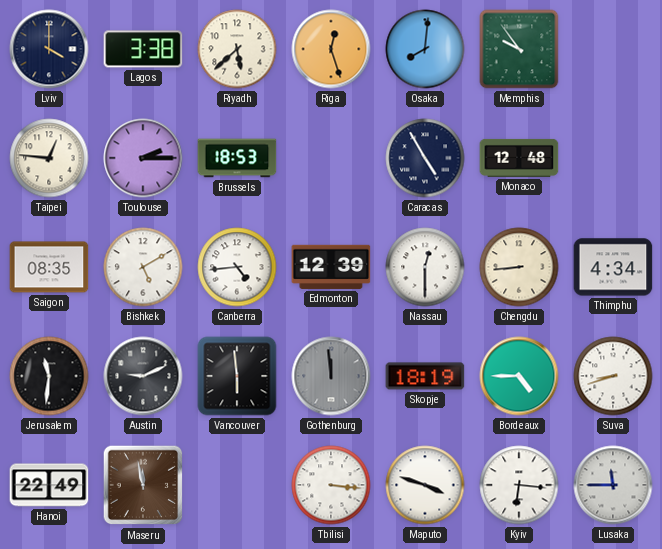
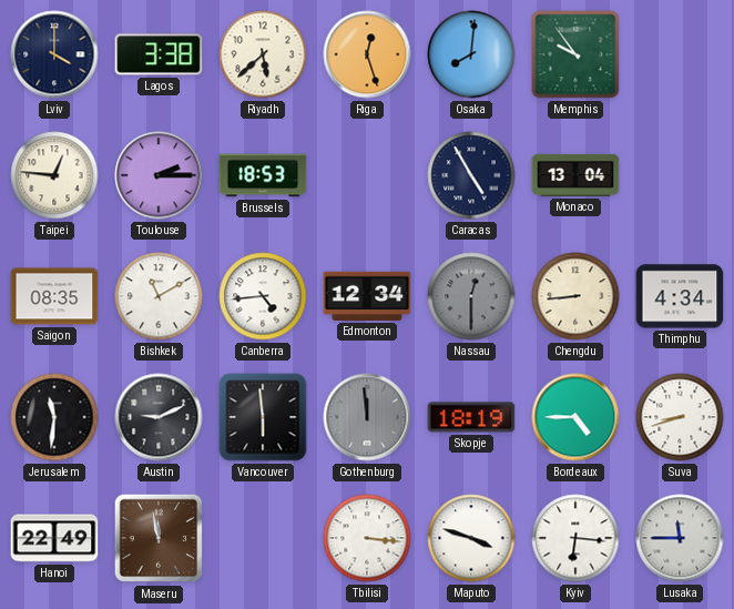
Monaco: 12:48 -> 13:04 (575, 175)
Bishkek: 5:10 -> 11:10 (159, 296)
Edmonton: 12:39 -> 12:34 (367, 296)
Nassau dial: white -> grey (471, 296)
